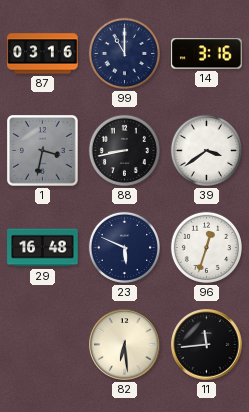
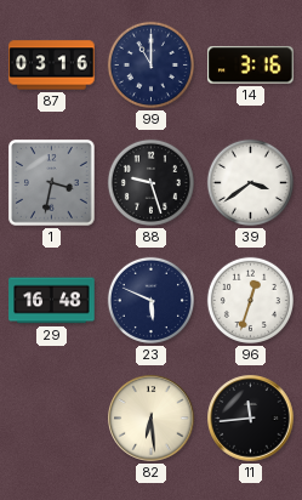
88: 8:43 -> 9:27 (150, 182)
